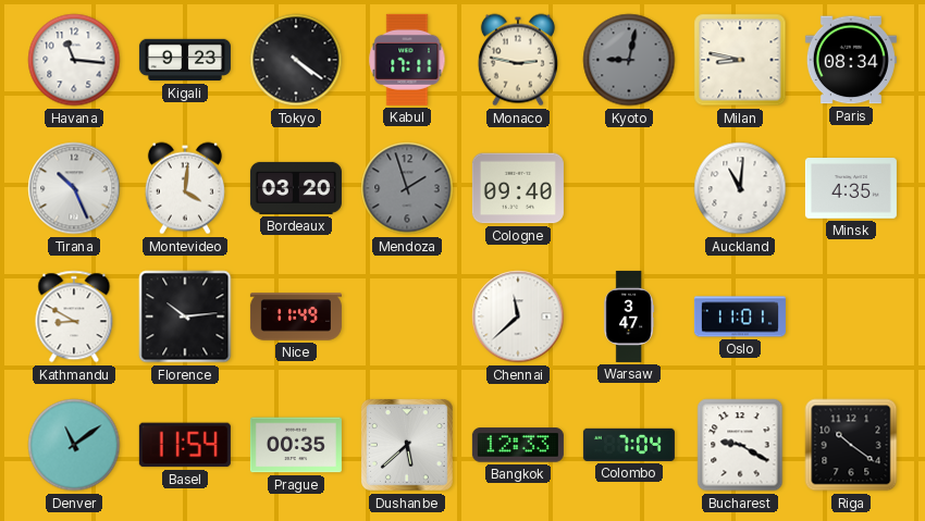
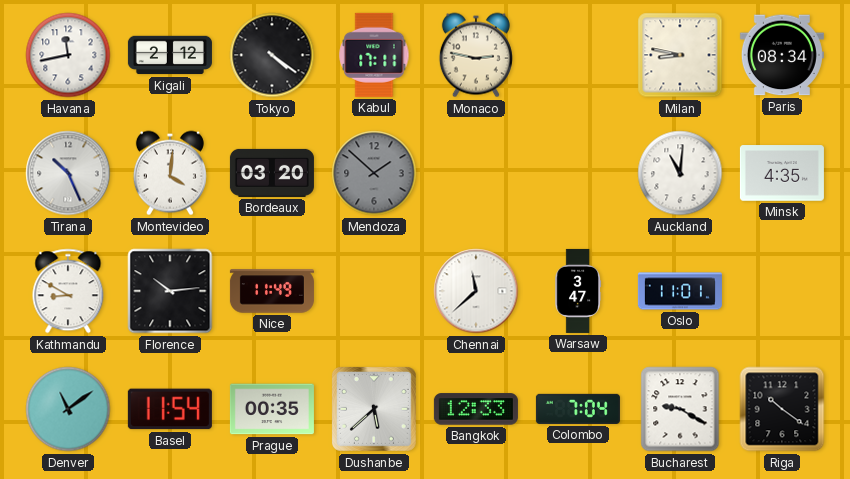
Havana: 11:16 -> 11:43 (68, 55)
Kigali: 9:23 -> 2:12 (170, 55)
Kyoto: 9:02 -> none (629, 60)
Mendoza: 1:57 -> 1:52 (374, 173)
Cologne: 09:40 -> none (518, 188)
